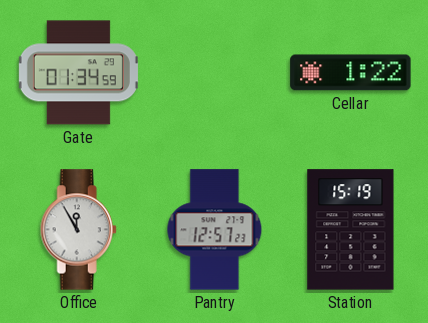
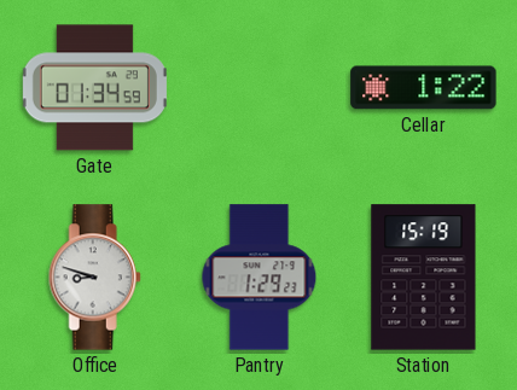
Office: 11:55 -> 8:48 (94, 278)
Pantry: 12:57 -> 1:29 (260, 278)
